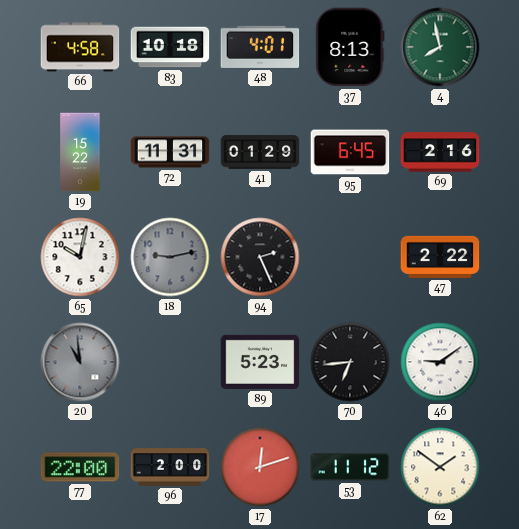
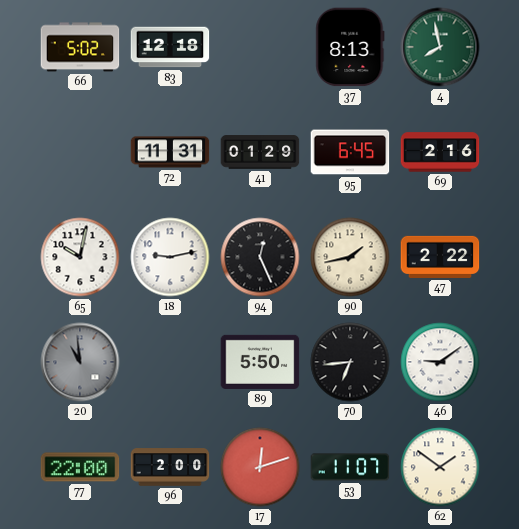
66: 4:58 -> 5:02 (80, 47)
83: 10:18 -> 12:18 (170, 47)
48: 4:01 -> none (260, 47)
19: 15:22 -> none (80, 152)
18 dial: grey -> white (170, 257)
94: 2:26 -> 12:26 (260, 257)
90: none -> 1:43 (350, 257)
89: 5:23 -> 5:50 (260, 362)
53: 11:12 -> 11:07 (350, 467)
